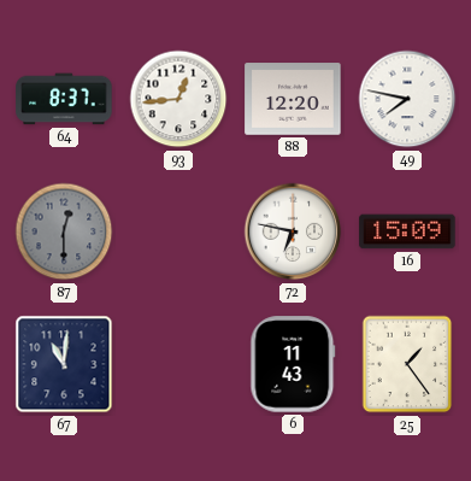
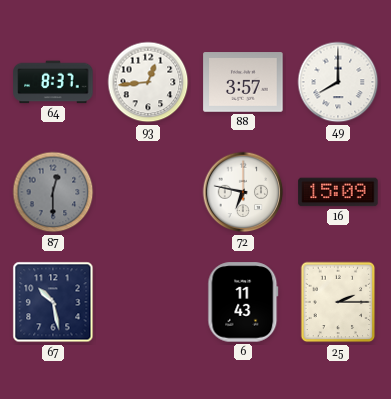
88: 12:20 -> 3:57 (243, 82)
49: 7:47 -> 8:00 (338, 82)
67: 11:01 -> 10:28 (53, 302)
25: 1:24 -> 2:15 (338, 302)
